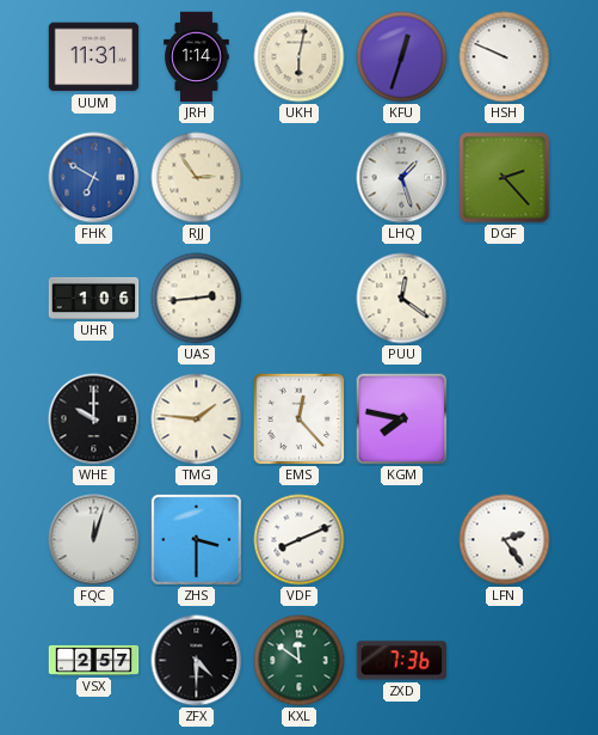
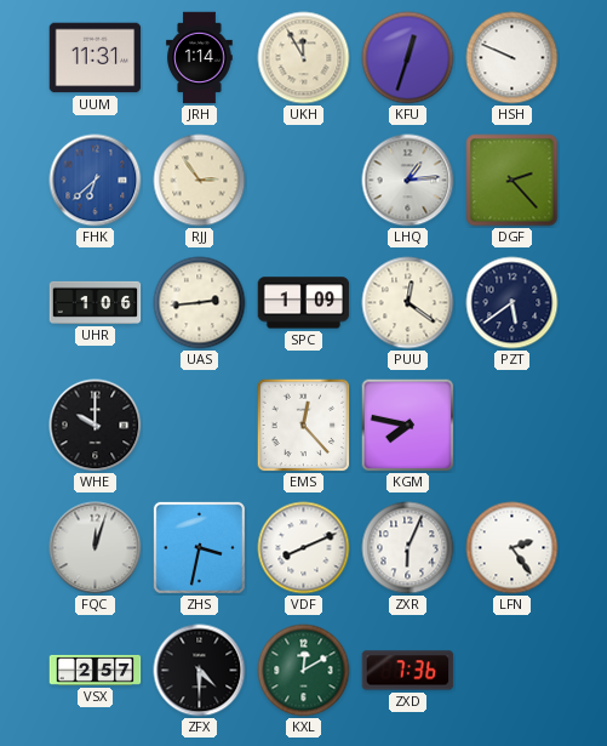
UKH: 6:02 -> 11:55 (304, 58)
FHK: 6:50 -> 6:38 (96, 181)
LHQ: 1:27 -> 1:14 (408, 181)
SPC: none -> 1:09 (304, 303)
PZT: none -> 5:39 (512, 303)
TMG: 1:46 -> none (197, 419)
ZHS: 3:30 -> 3:32 (199, 547)
ZXR: none -> 6:04 (408, 548)
KXL: 11:51 -> 12:10 (304, 671)
